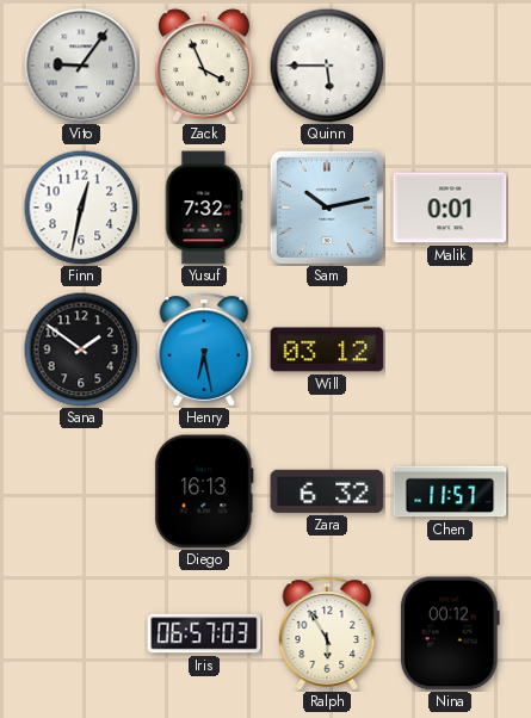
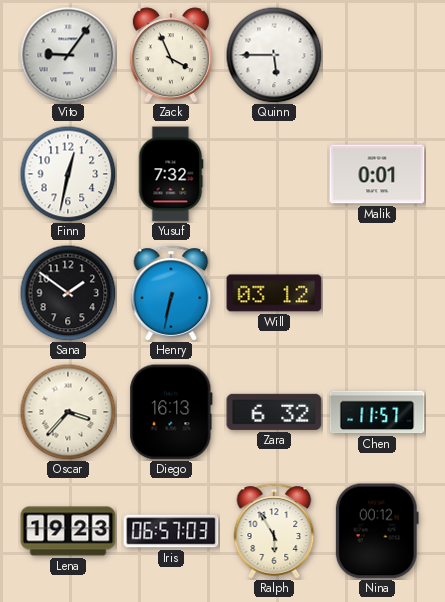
Sam: 10:13 -> none (327, 208)
Henry: 6:28 -> 6:32 (171, 293)
Oscar: none -> 3:37 (68, 412)
Lena: none -> 19:23 (68, 531)
